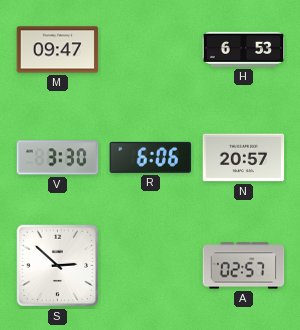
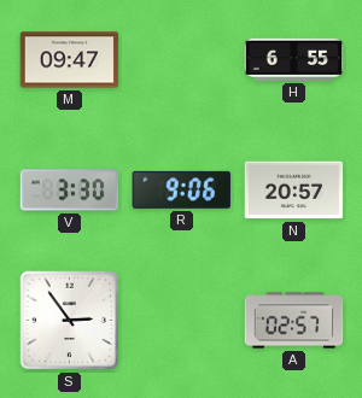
H: 6:53 -> 6:55 (294, 59)
R: 6:06 -> 9:06 (182, 189)
S: 2:52 -> 2:54 (70, 321)
